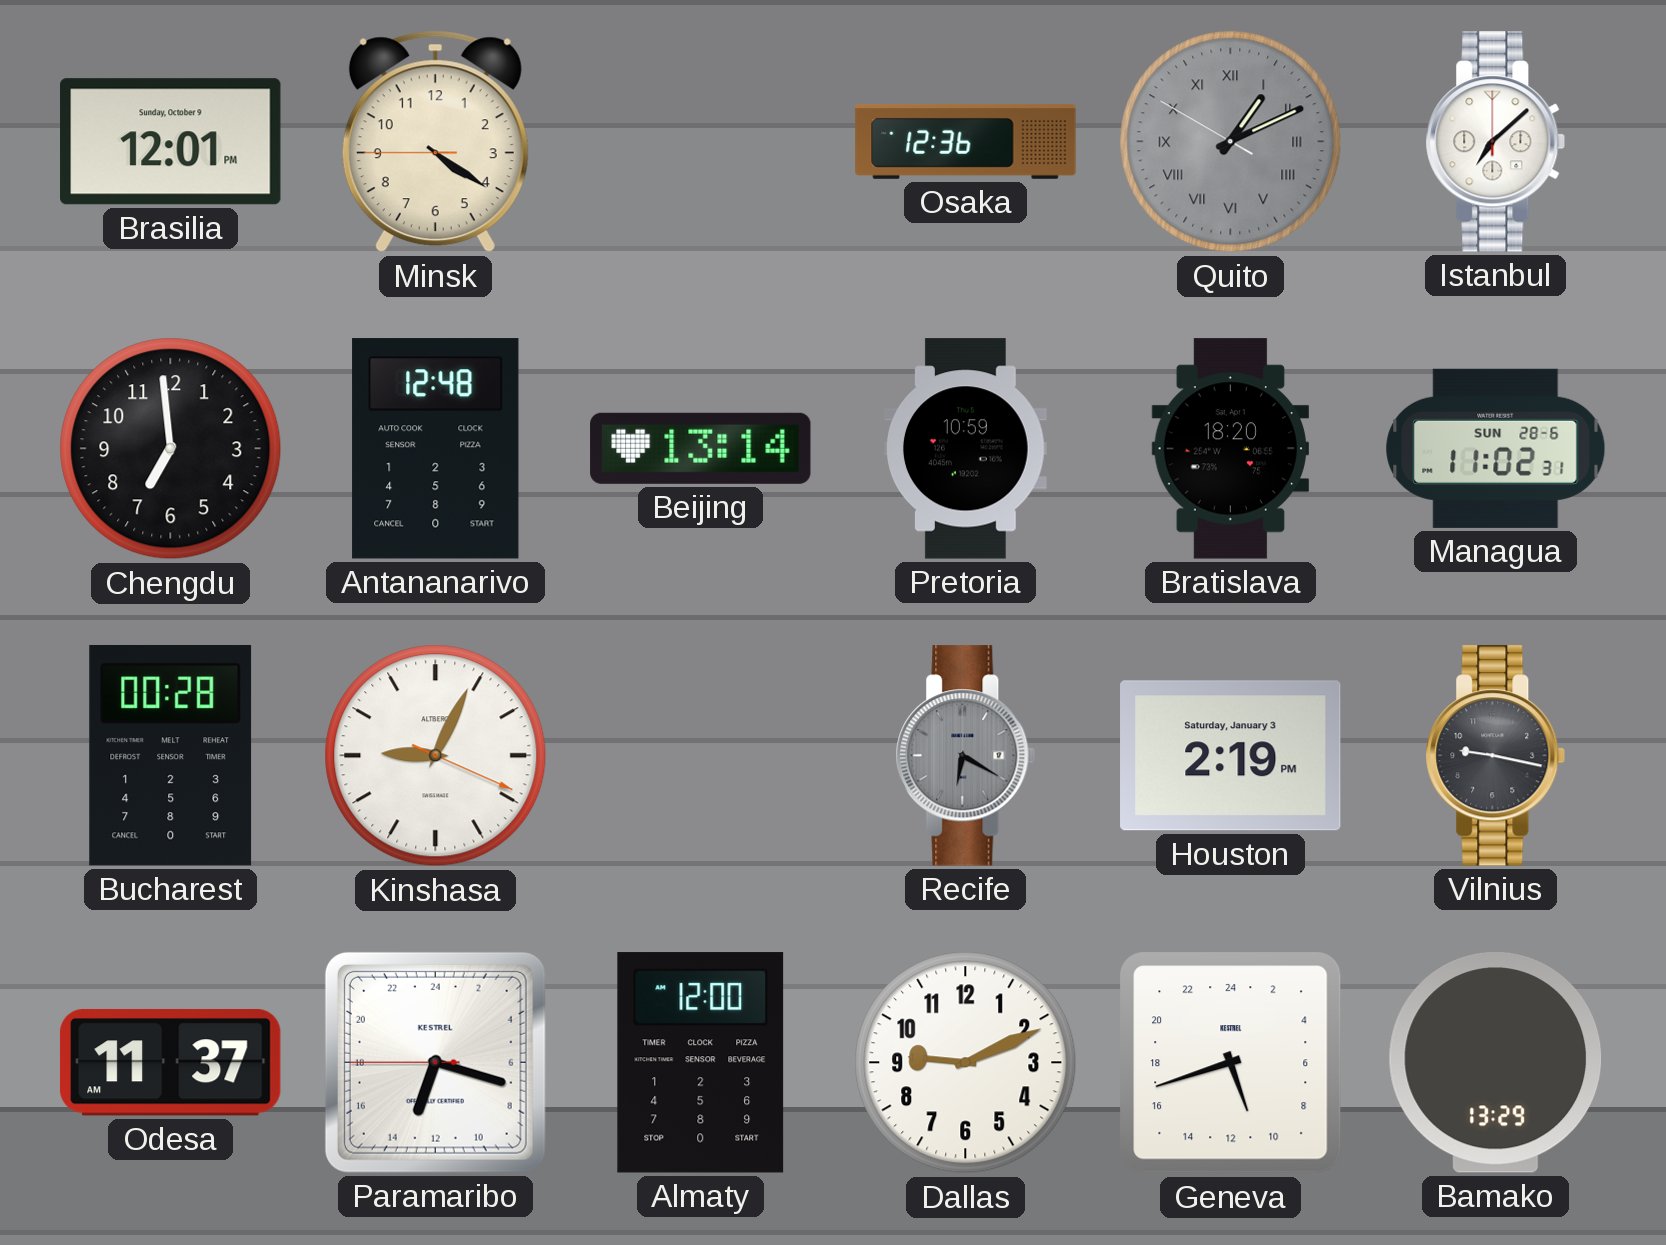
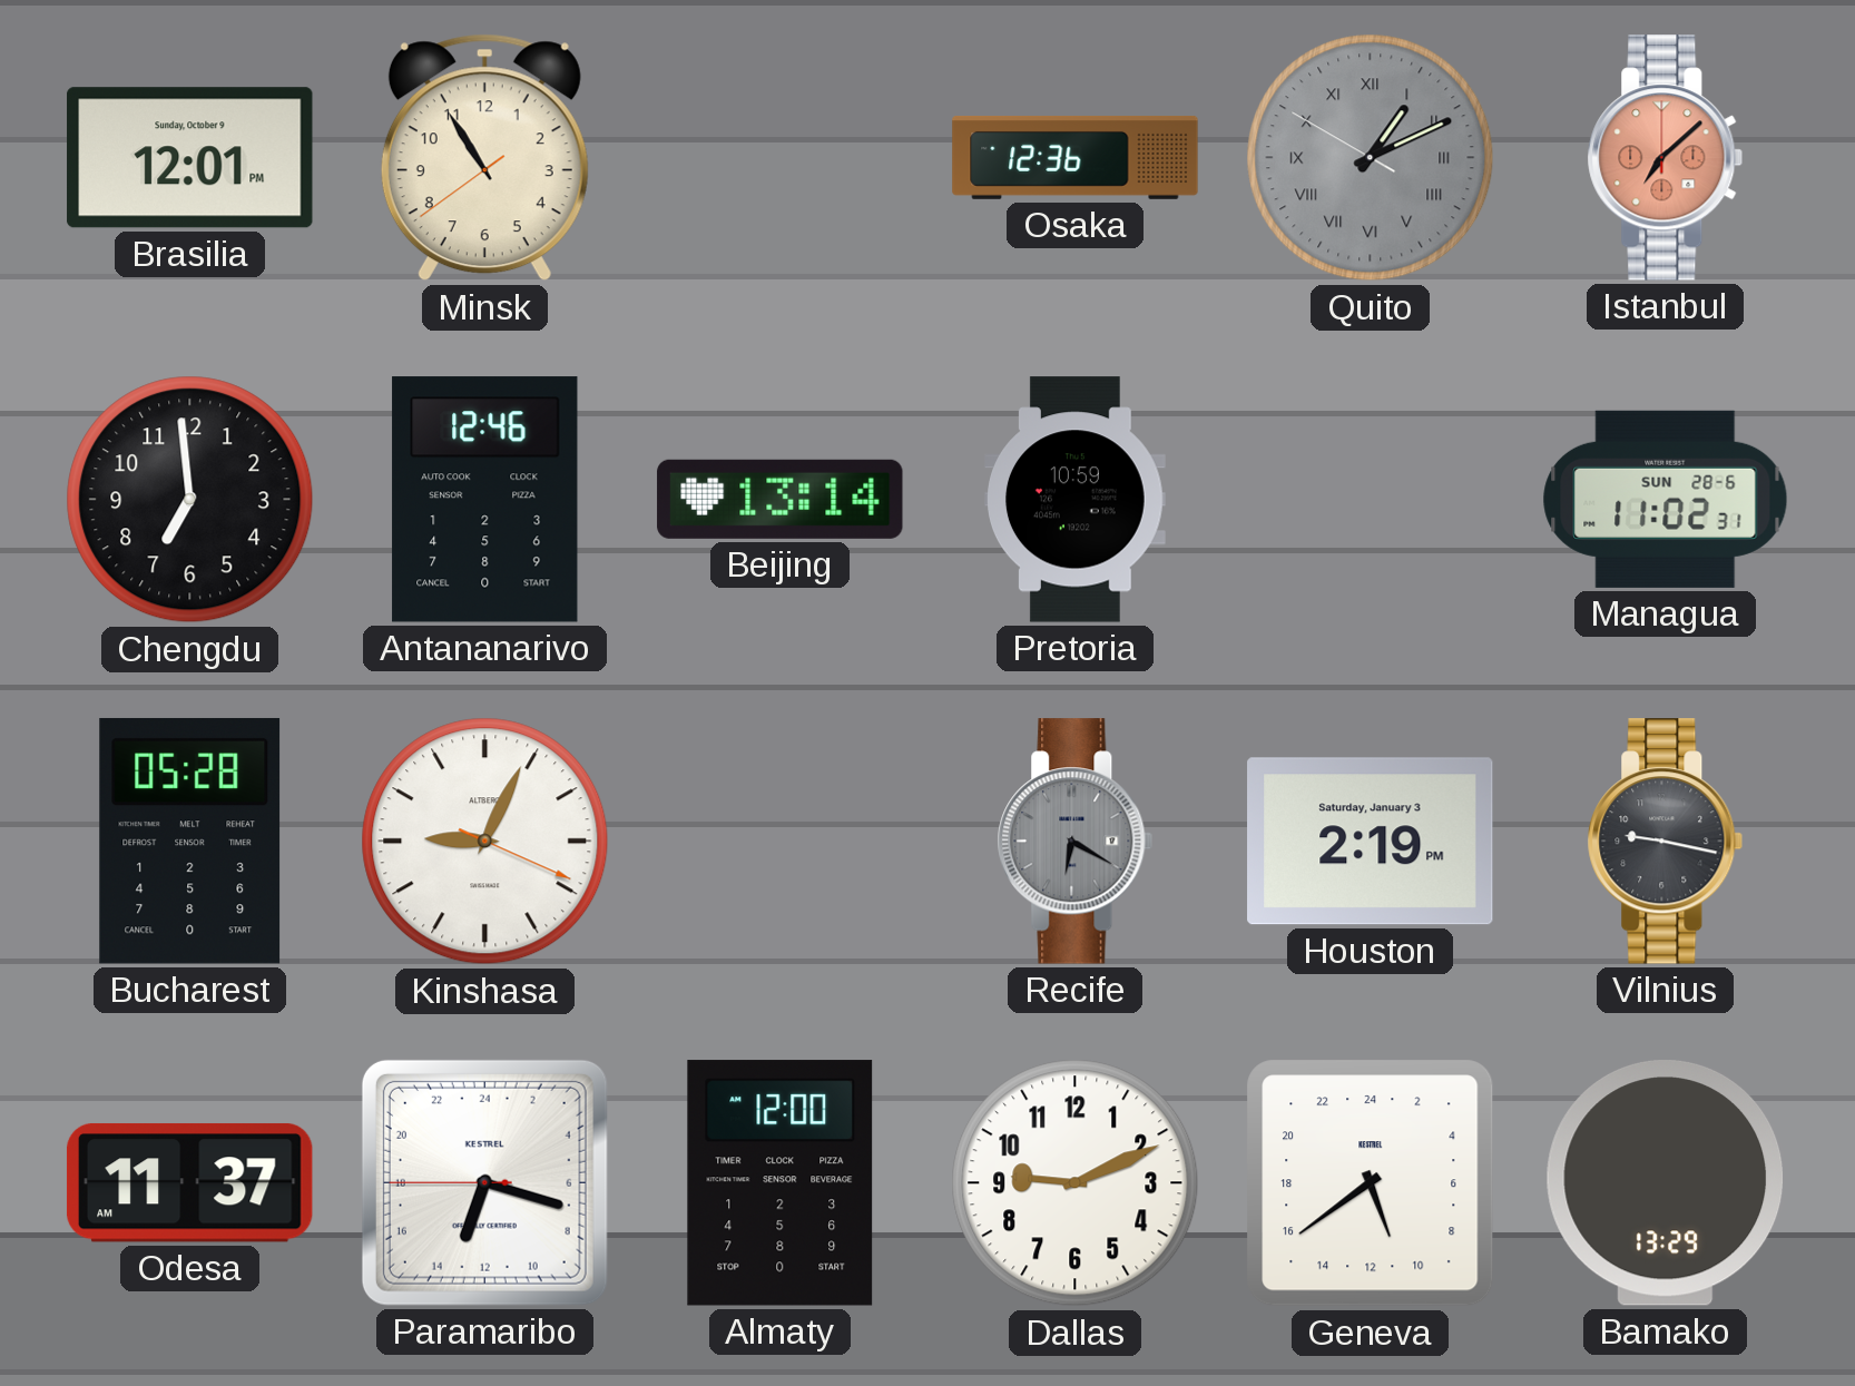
Minsk: 4:20 -> 10:54 (484, 158)
Istanbul dial: white -> salmon (1666, 158)
Antananarivo: 12:48 -> 12:46 (485, 500)
Bratislava: 18:20 -> none (1230, 449)
Bucharest: 00:28 -> 05:28 (190, 841)
Geneva: 10:42 -> 10:39 (1371, 1183)
